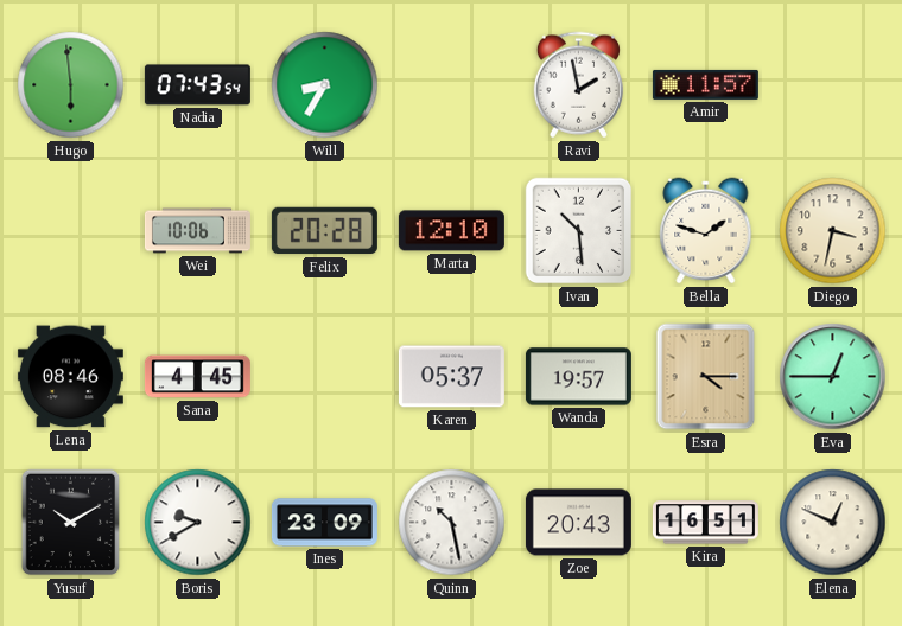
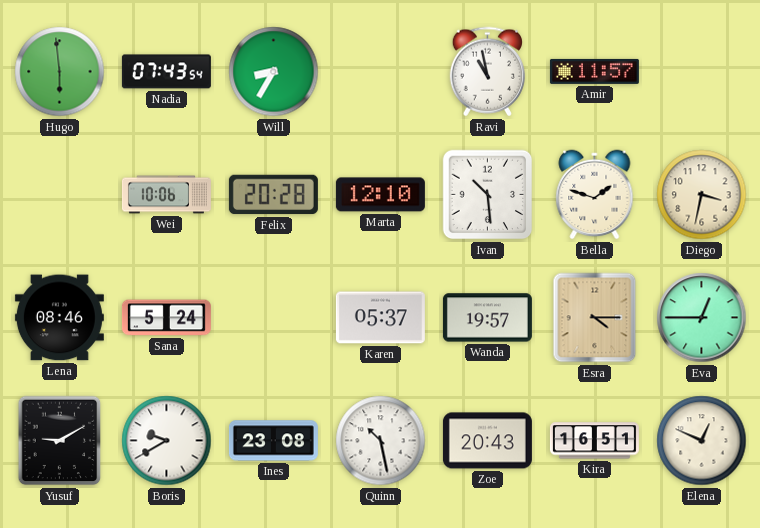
Ravi: 1:58 -> 10:58 (487, 72)
Sana: 4:45 -> 5:24 (166, 318)
Yusuf: 10:10 -> 9:10 (60, 441)
Ines: 23:09 -> 23:08 (273, 441)
